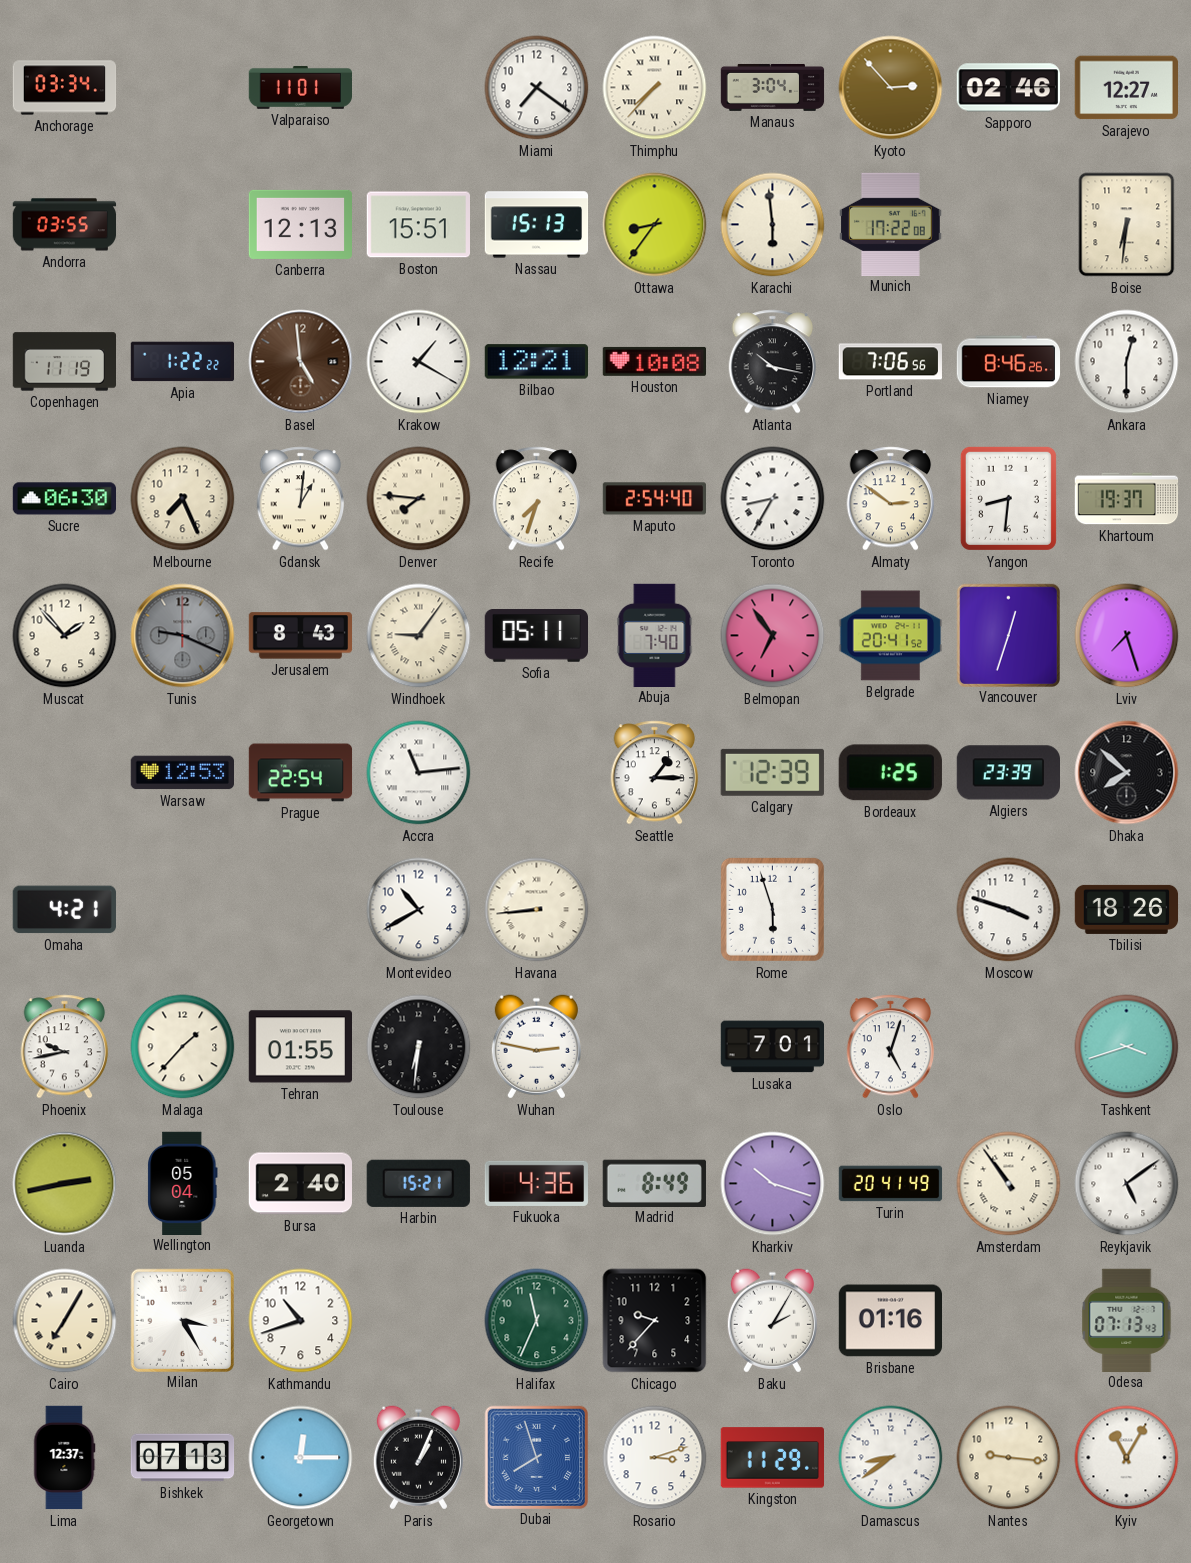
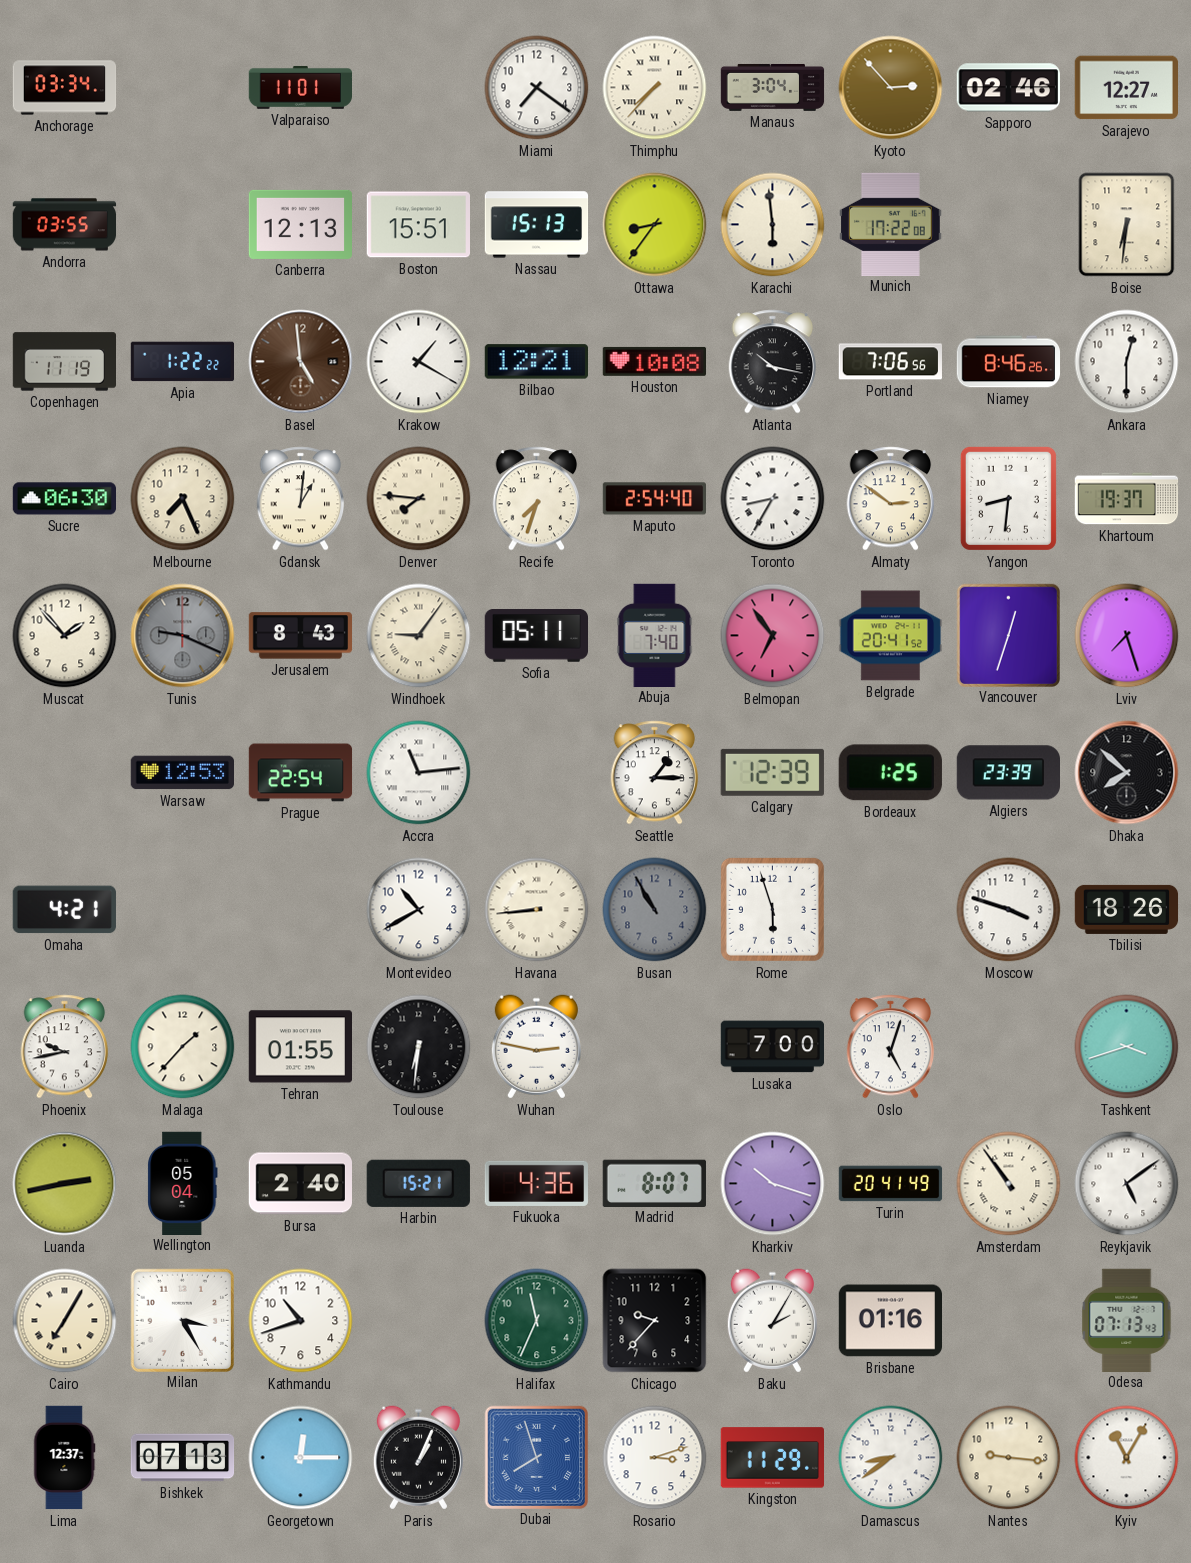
Busan: none -> 10:55 (655, 910)
Lusaka: 7:01 -> 7:00 (772, 1047)
Madrid: 8:49 -> 8:07 (654, 1183)
